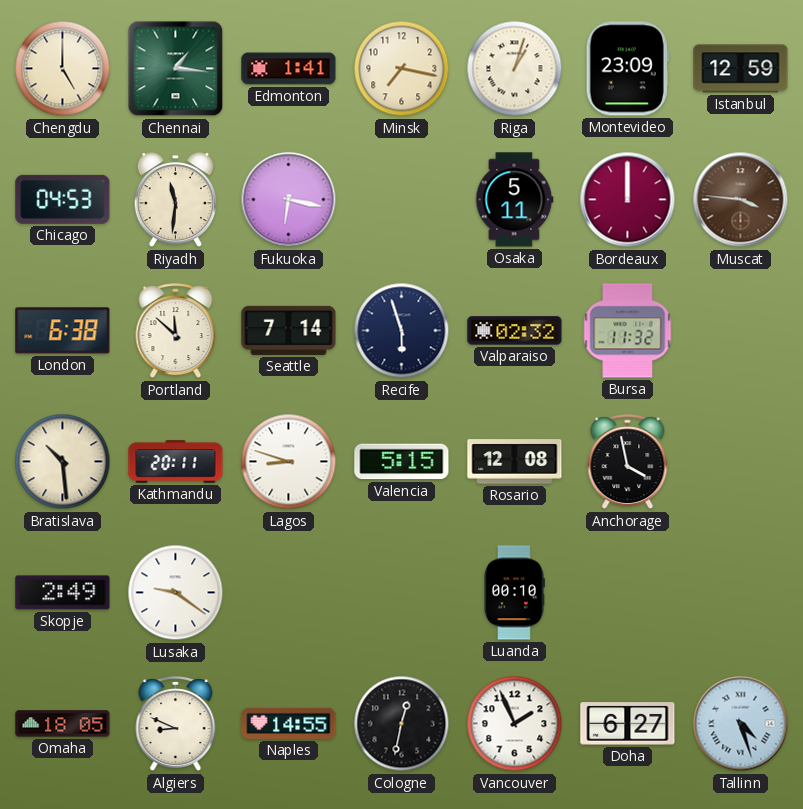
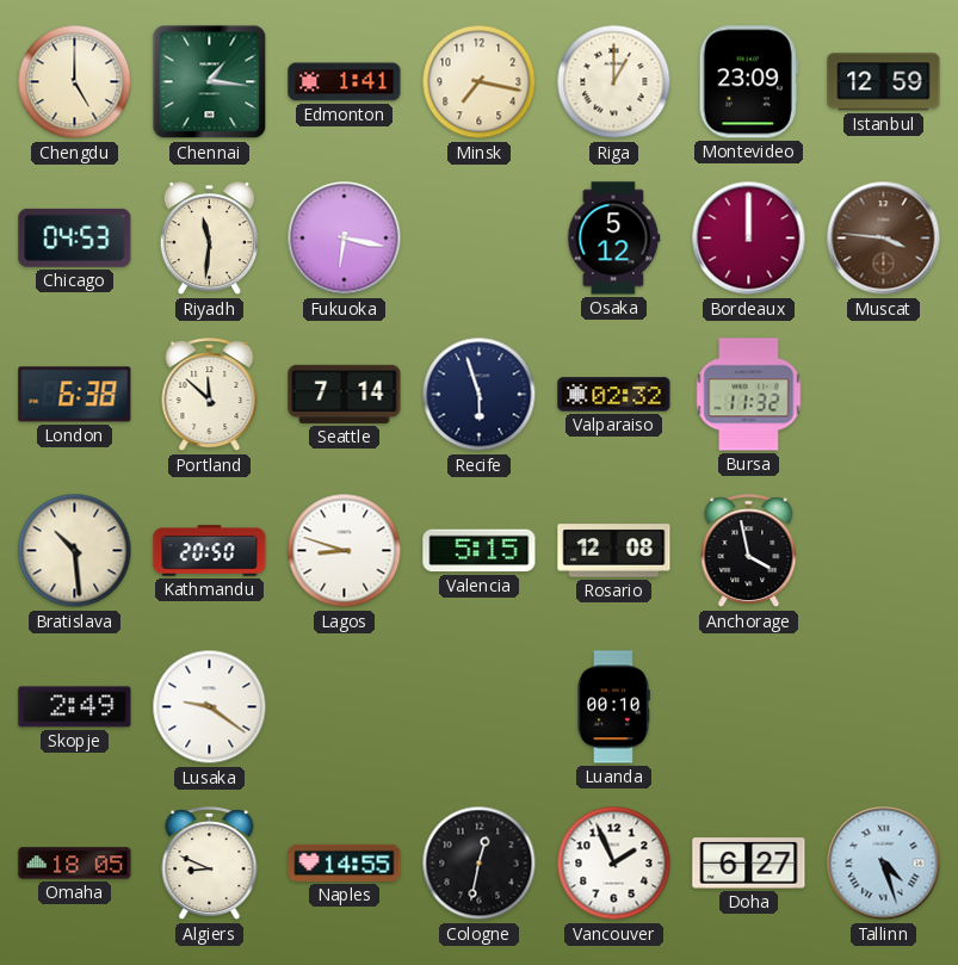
Riga: 1:03 -> 1:00 (614, 82)
Osaka: 5:11 -> 5:12 (614, 239)
Kathmandu: 20:11 -> 20:50 (210, 551)
